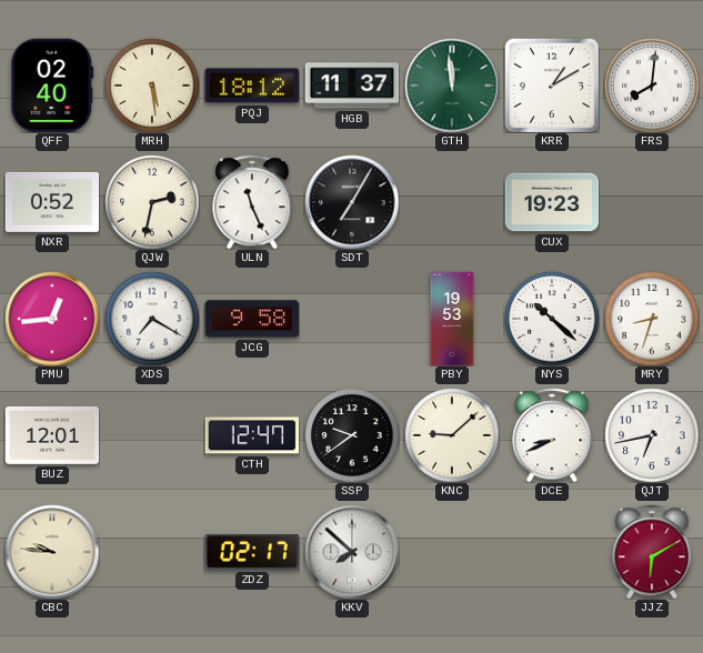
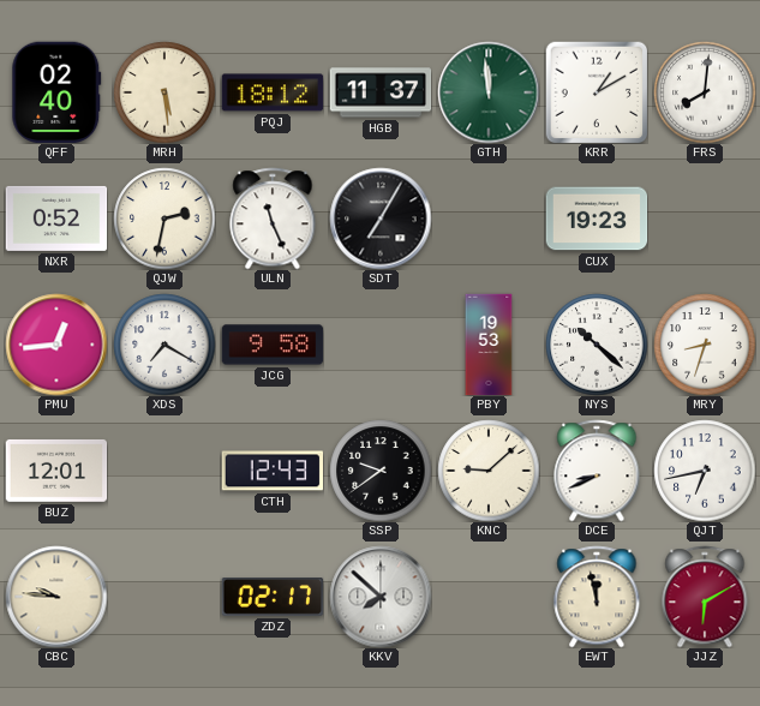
CTH: 12:47 -> 12:43 (273, 471)
EWT: none -> 11:58 (597, 597)
